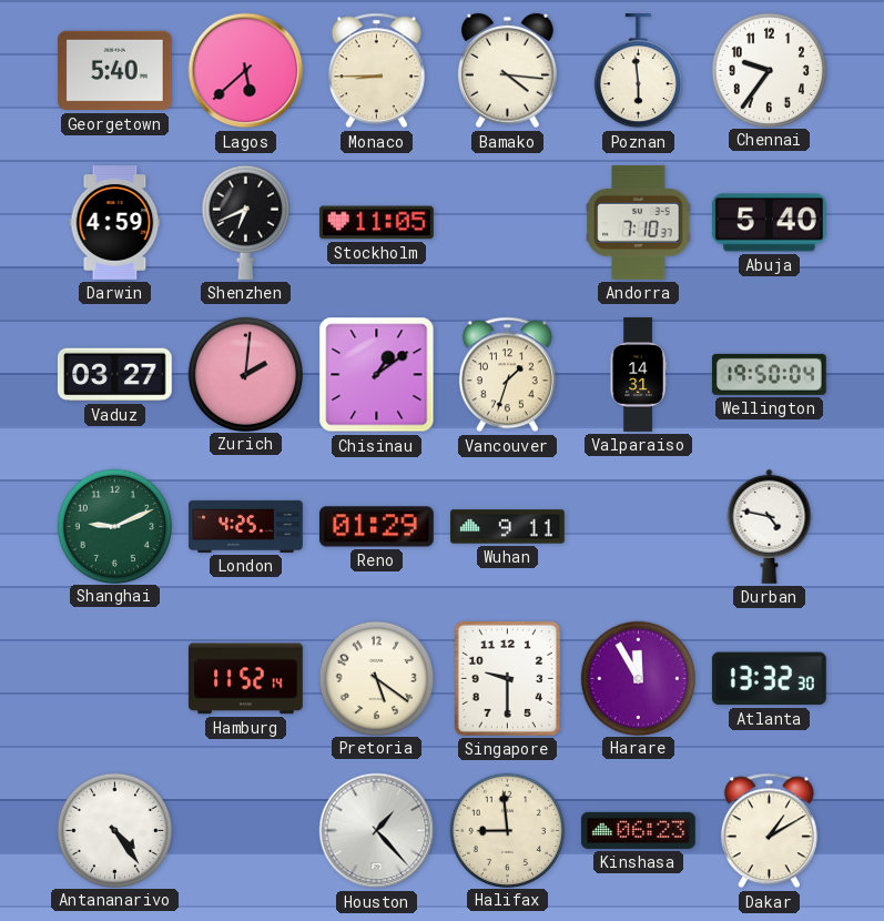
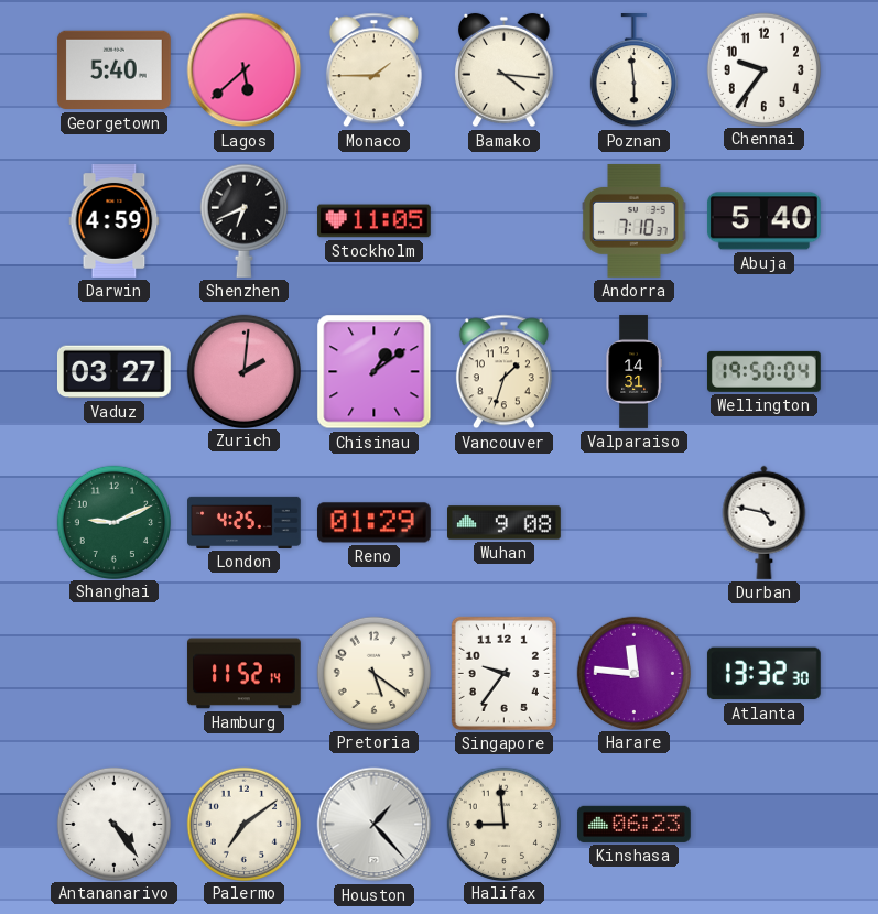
Monaco: 8:45 -> 1:45 (373, 70)
Wuhan: 9:11 -> 9:08 (505, 523)
Singapore: 9:30 -> 9:36 (503, 673)
Harare: 11:55 -> 11:46 (633, 673)
Palermo: none -> 7:09 (243, 824)
Dakar: 1:10 -> none (769, 831)
